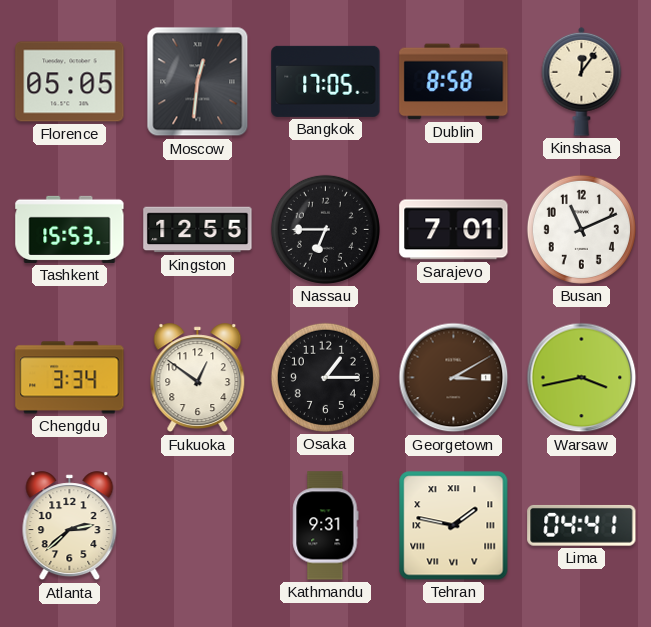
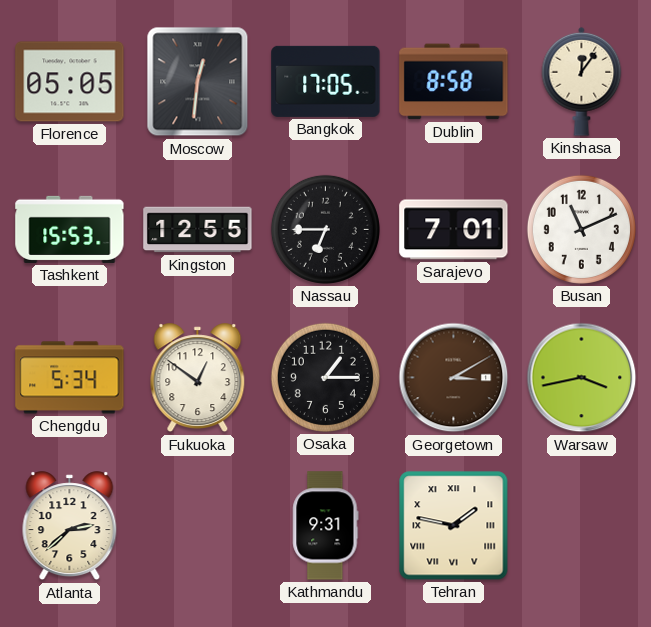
Chengdu: 3:34 -> 5:34 (70, 378)
Lima: 04:41 -> none (582, 525)
